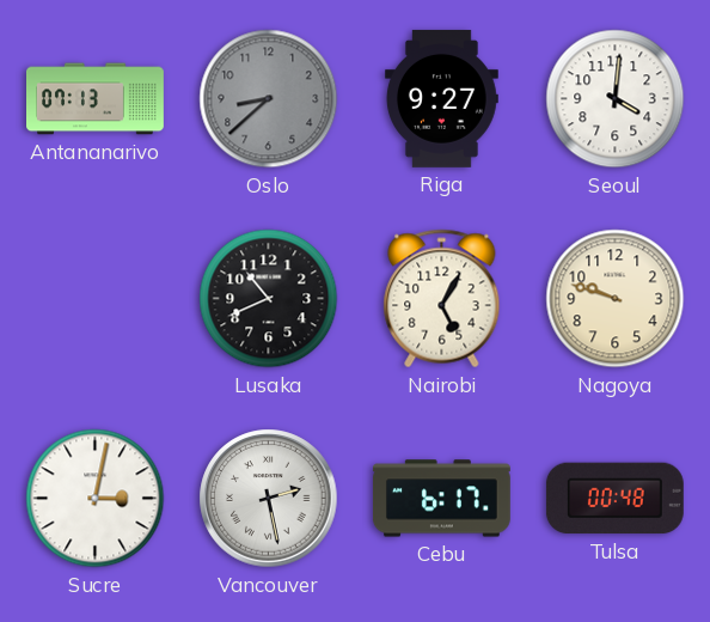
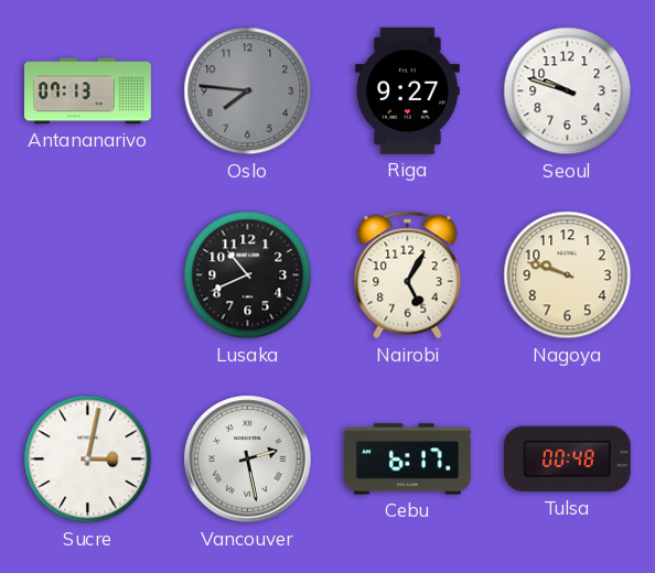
Oslo: 8:38 -> 7:46 (248, 91)
Seoul: 4:01 -> 9:48 (568, 91)
